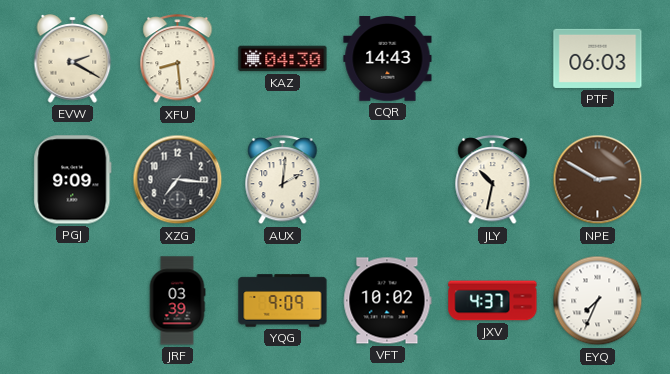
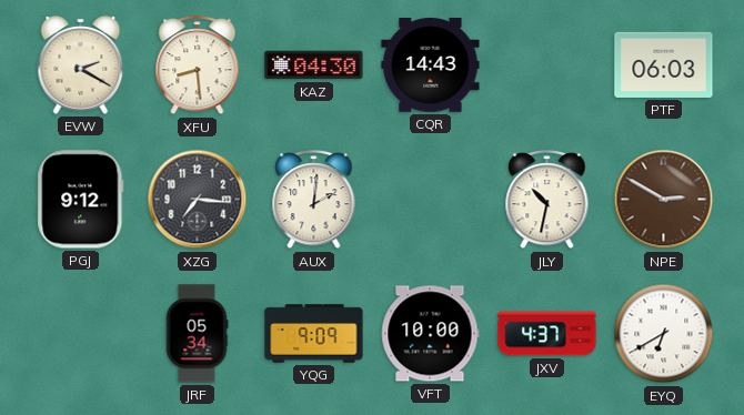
PGJ: 9:09 -> 9:12 (81, 200)
JRF: 03:39 -> 05:34 (197, 334)
VFT: 10:02 -> 10:00 (430, 334)
EYQ: 7:34 -> 6:40 (664, 334)
